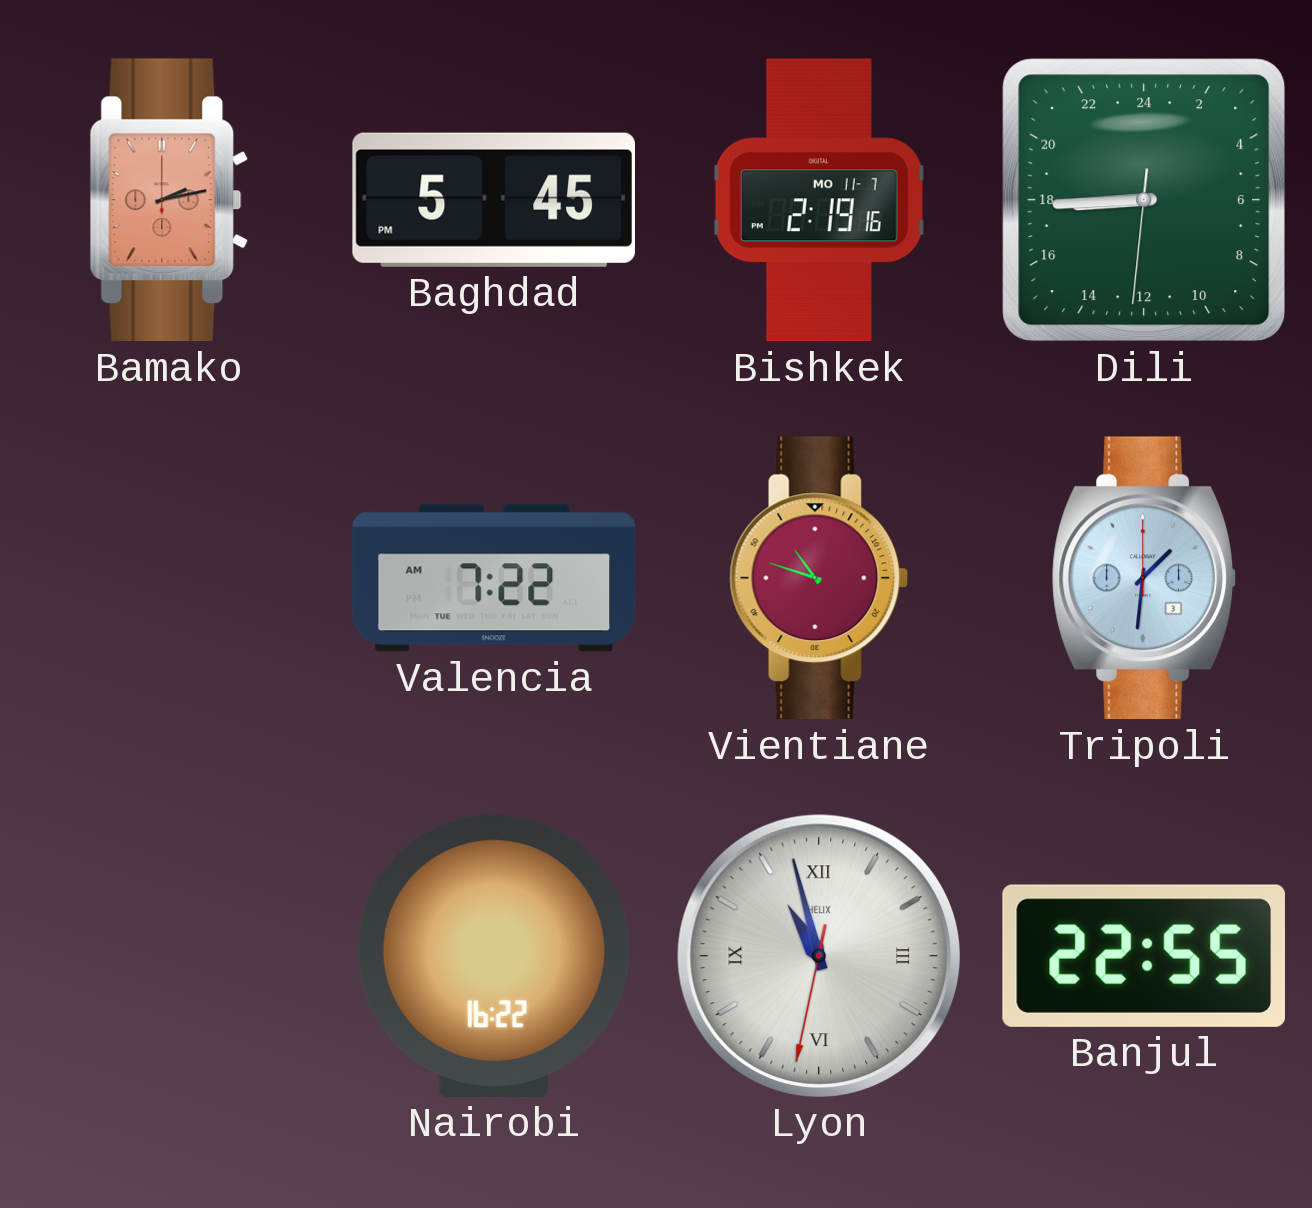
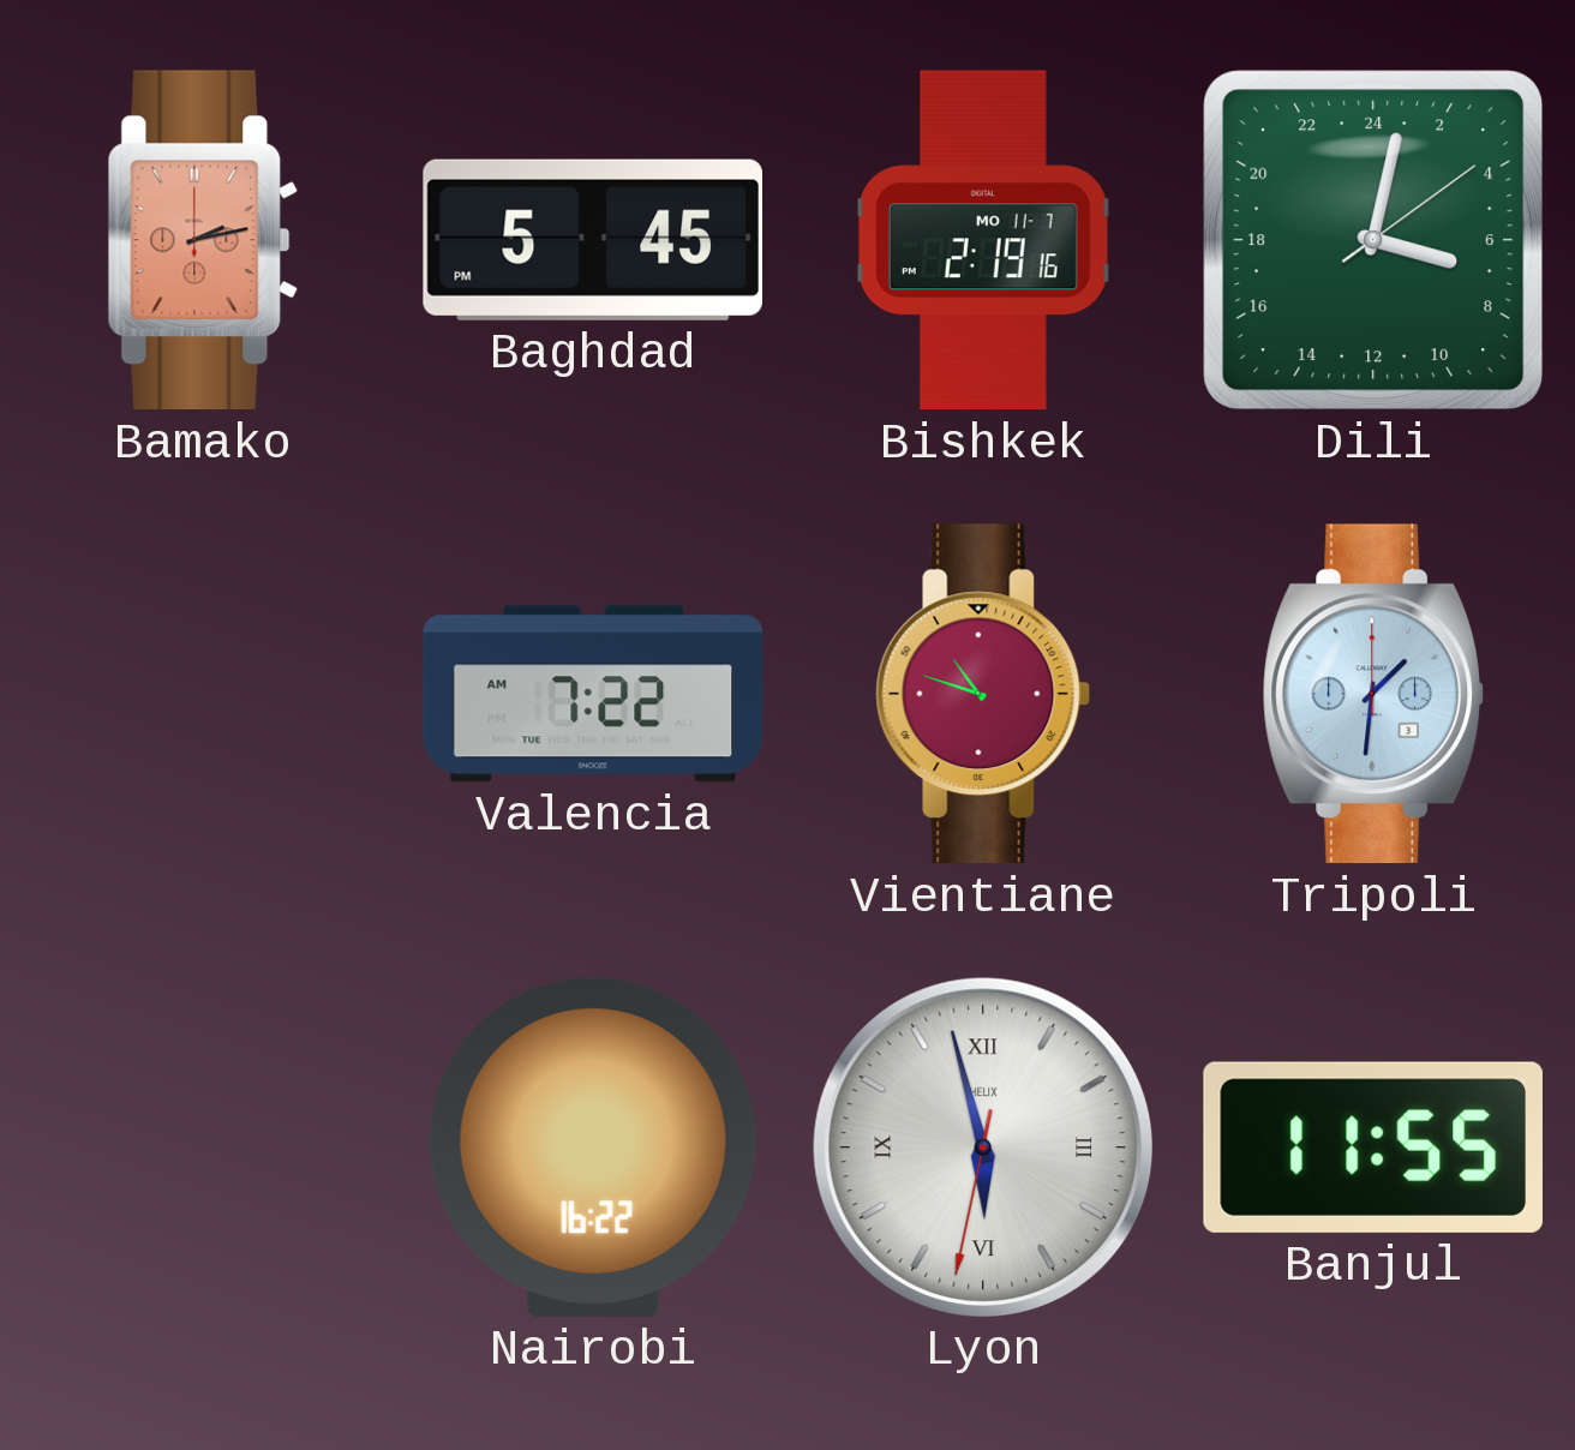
Dili: 17:44 -> 7:02 (1373, 240)
Lyon: 10:57 -> 5:57 (982, 1146)
Banjul: 22:55 -> 11:55 (1373, 1148)
